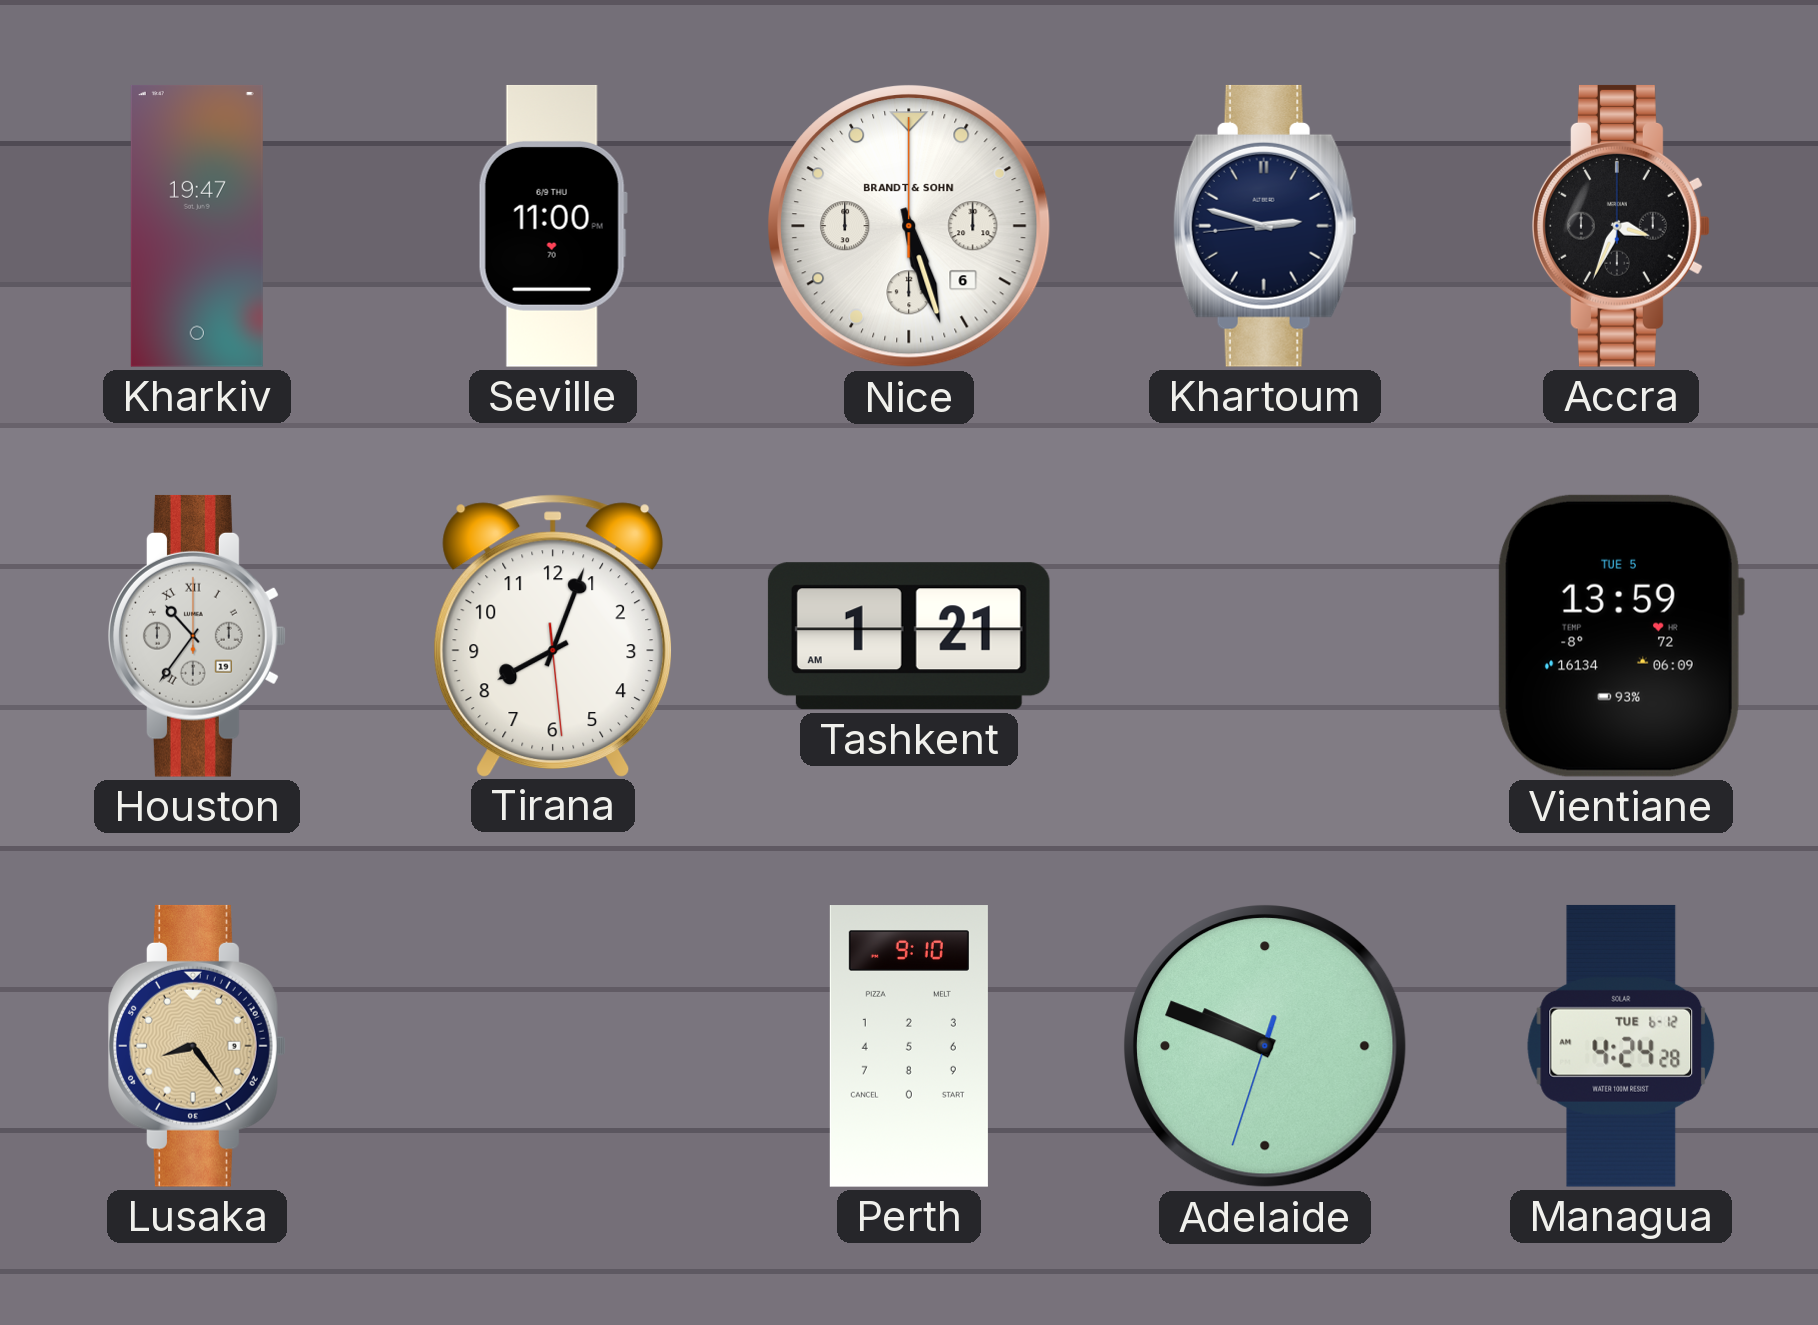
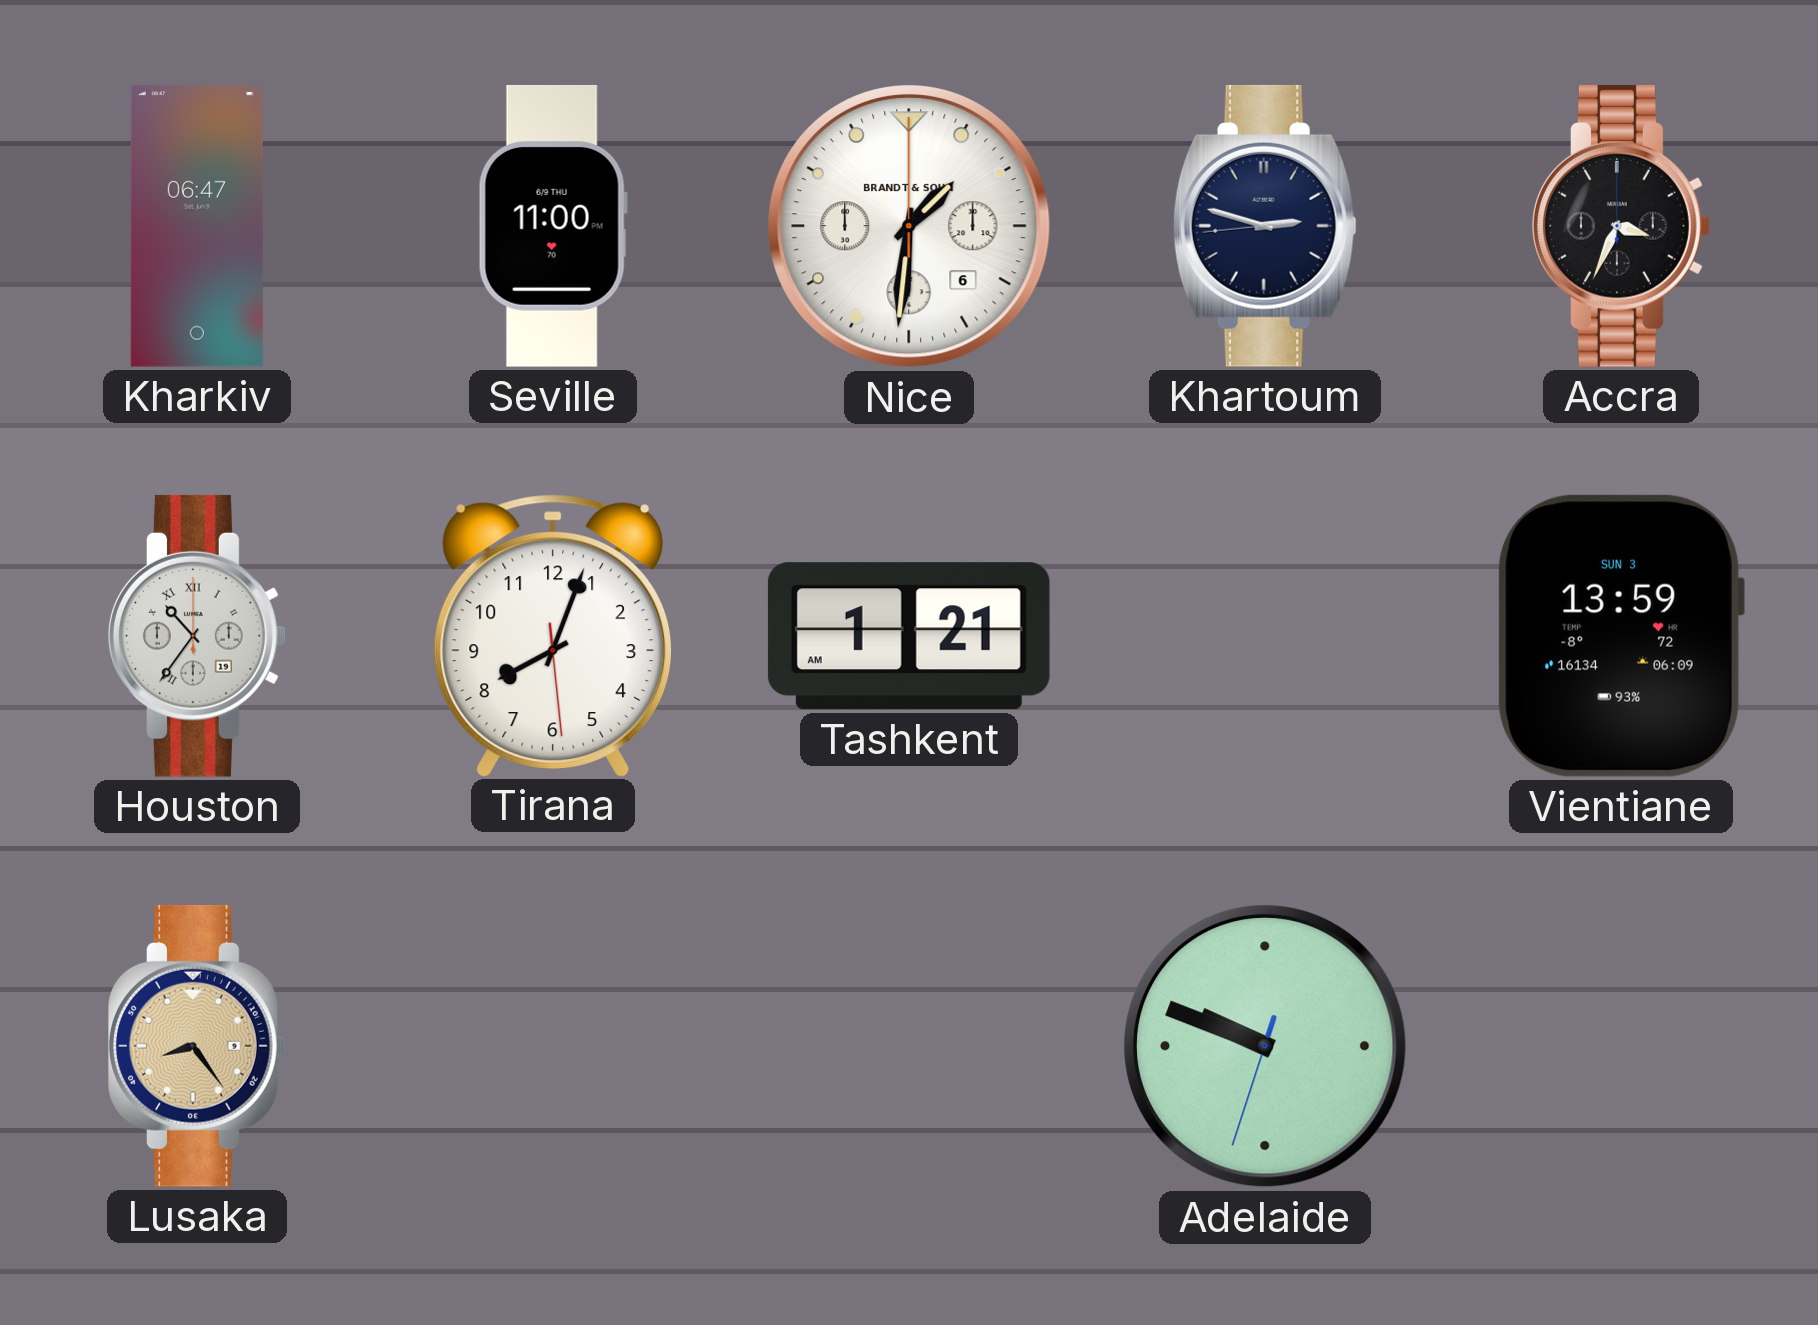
Kharkiv: 19:47 -> 06:47 (197, 226)
Nice: 5:27 -> 1:31 (910, 227)
Vientiane date: TUE 5 -> SUN 3 (1621, 636)
Perth: 9:10 -> none (909, 1046)
Managua: 4:24 -> none (1621, 1046)
